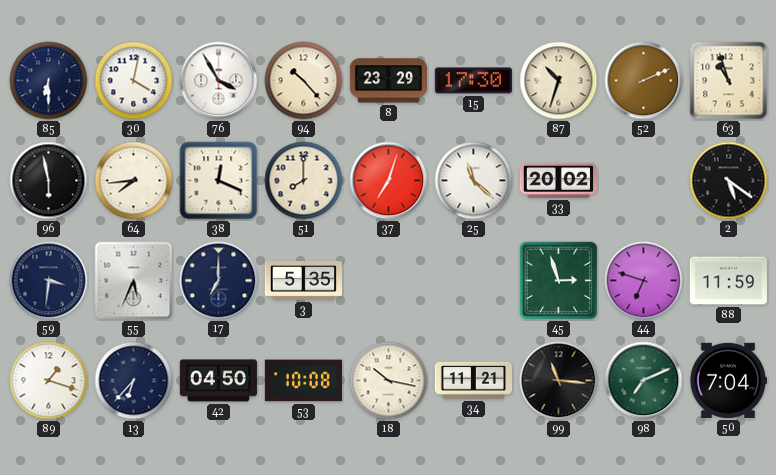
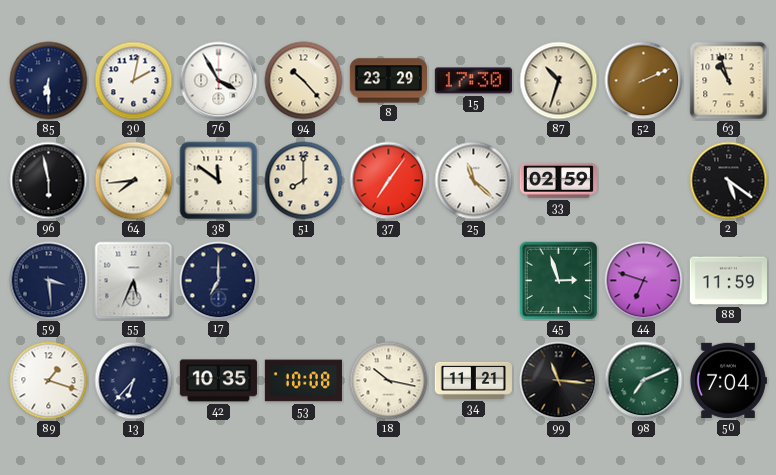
30: 4:02 -> 2:02 (134, 81)
38: 12:19 -> 11:51 (219, 181)
37: 7:03 -> 7:06 (389, 181)
33: 20:02 -> 02:59 (558, 180)
59: 3:31 -> 3:29 (49, 281)
3: 5:35 -> none (303, 281)
42: 04:50 -> 10:35 (218, 381)
